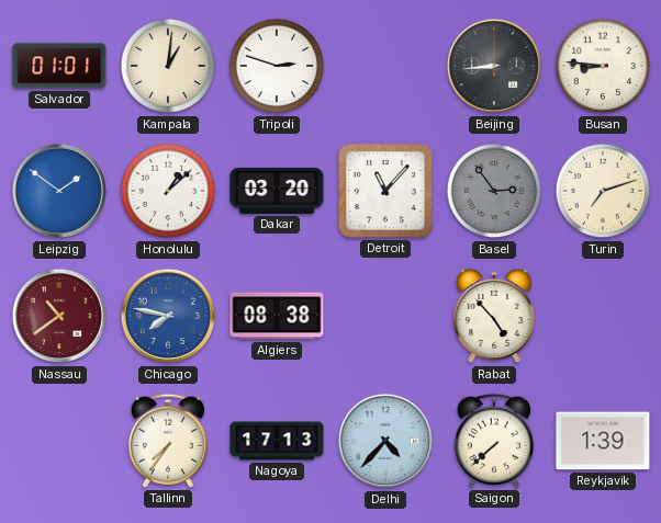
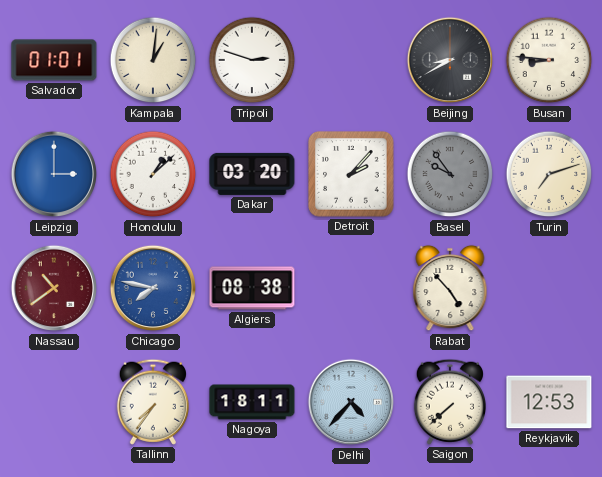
Beijing: 8:44 -> 8:40 (450, 60)
Leipzig: 1:51 -> 3:00 (54, 174)
Detroit: 11:07 -> 2:07 (351, 174)
Basel: 2:54 -> 9:54 (450, 174)
Nagoya: 17:13 -> 18:11 (252, 402)
Reykjavik: 1:39 -> 12:53 (549, 402)
